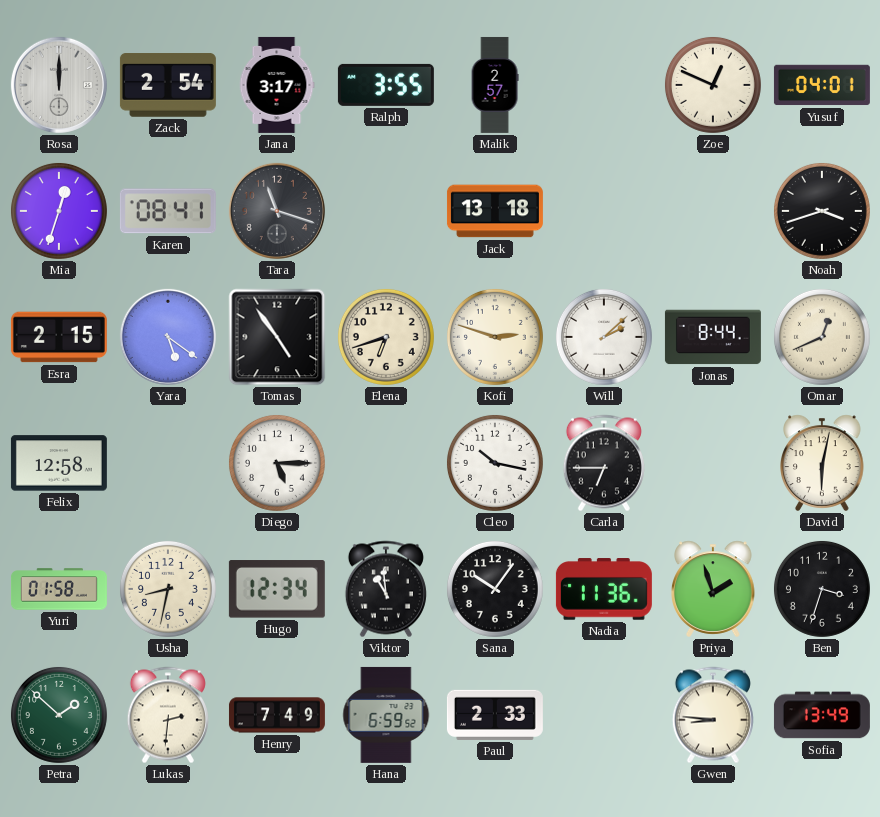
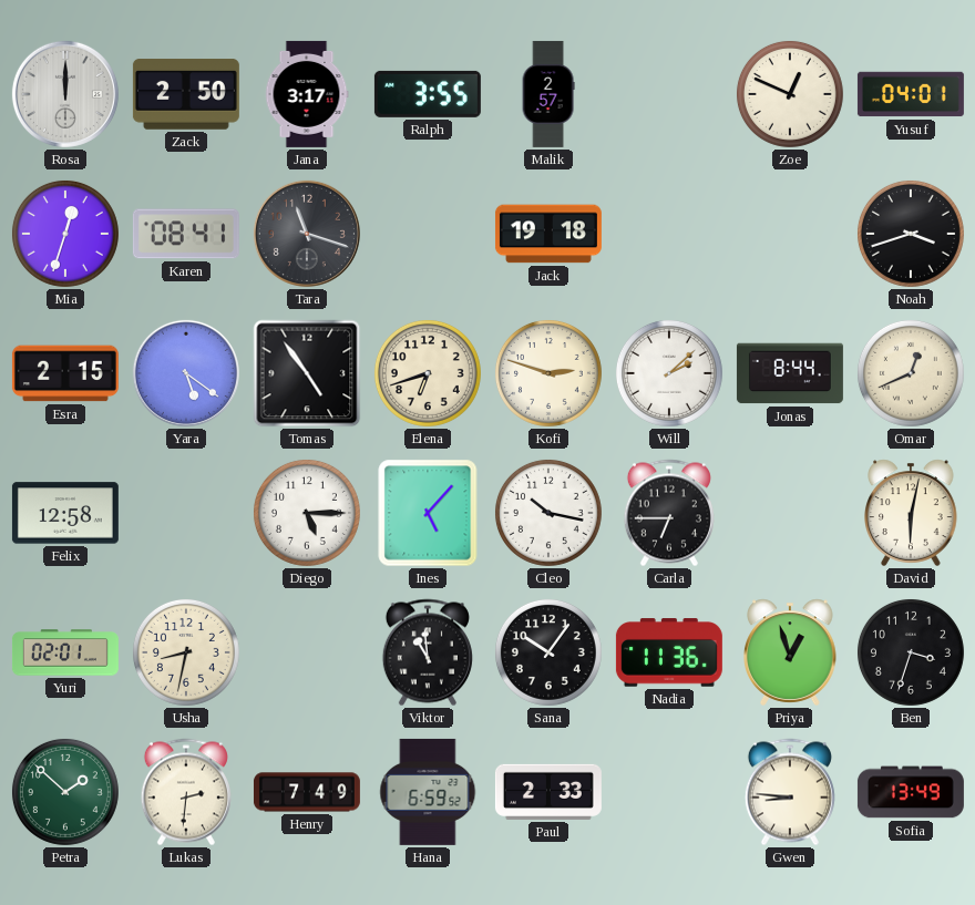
Zack: 2:54 -> 2:50 (186, 95)
Jack: 13:18 -> 19:18 (548, 234)
Ines: none -> 5:07 (428, 513)
Yuri: 01:58 -> 02:01 (65, 652)
Hugo: 12:34 -> none (277, 589)
Priya: 1:57 -> 12:57 (791, 652)
